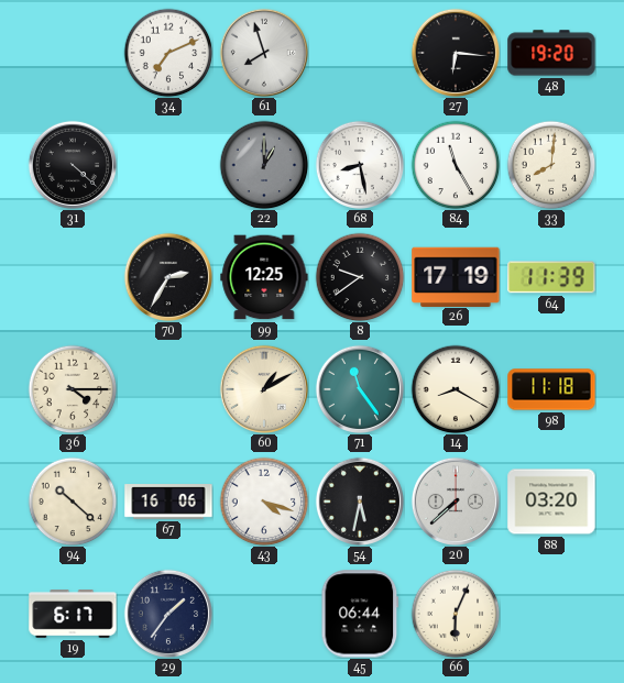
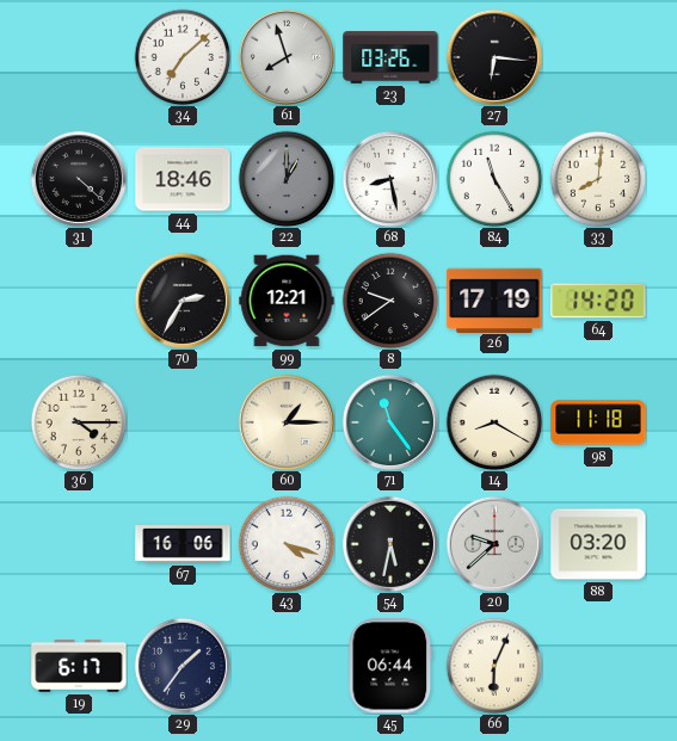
34: 7:11 -> 7:08 (183, 57)
23: none -> 03:26 (390, 57)
48: 19:20 -> none (551, 53)
44: none -> 18:46 (183, 179)
99: 12:25 -> 12:21 (287, 301)
64: 11:39 -> 14:20 (598, 301)
60: 1:10 -> 1:15 (285, 421)
94: 10:22 -> none (73, 502)
20: 7:38 -> 9:38 (493, 543)
